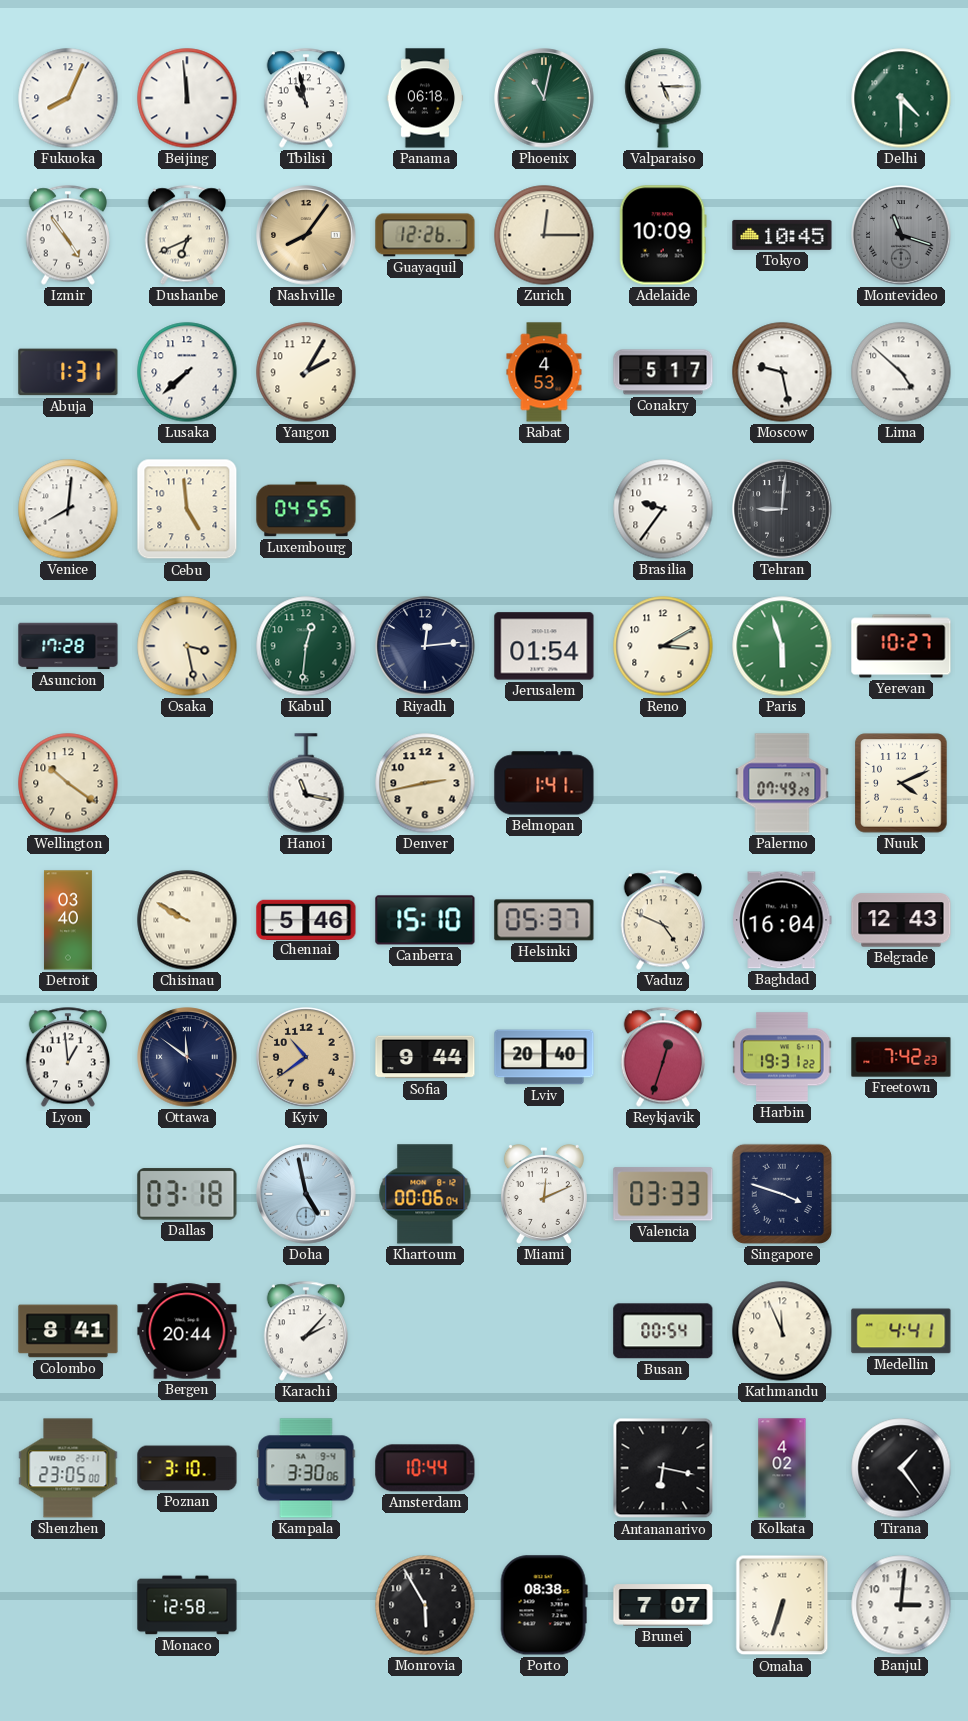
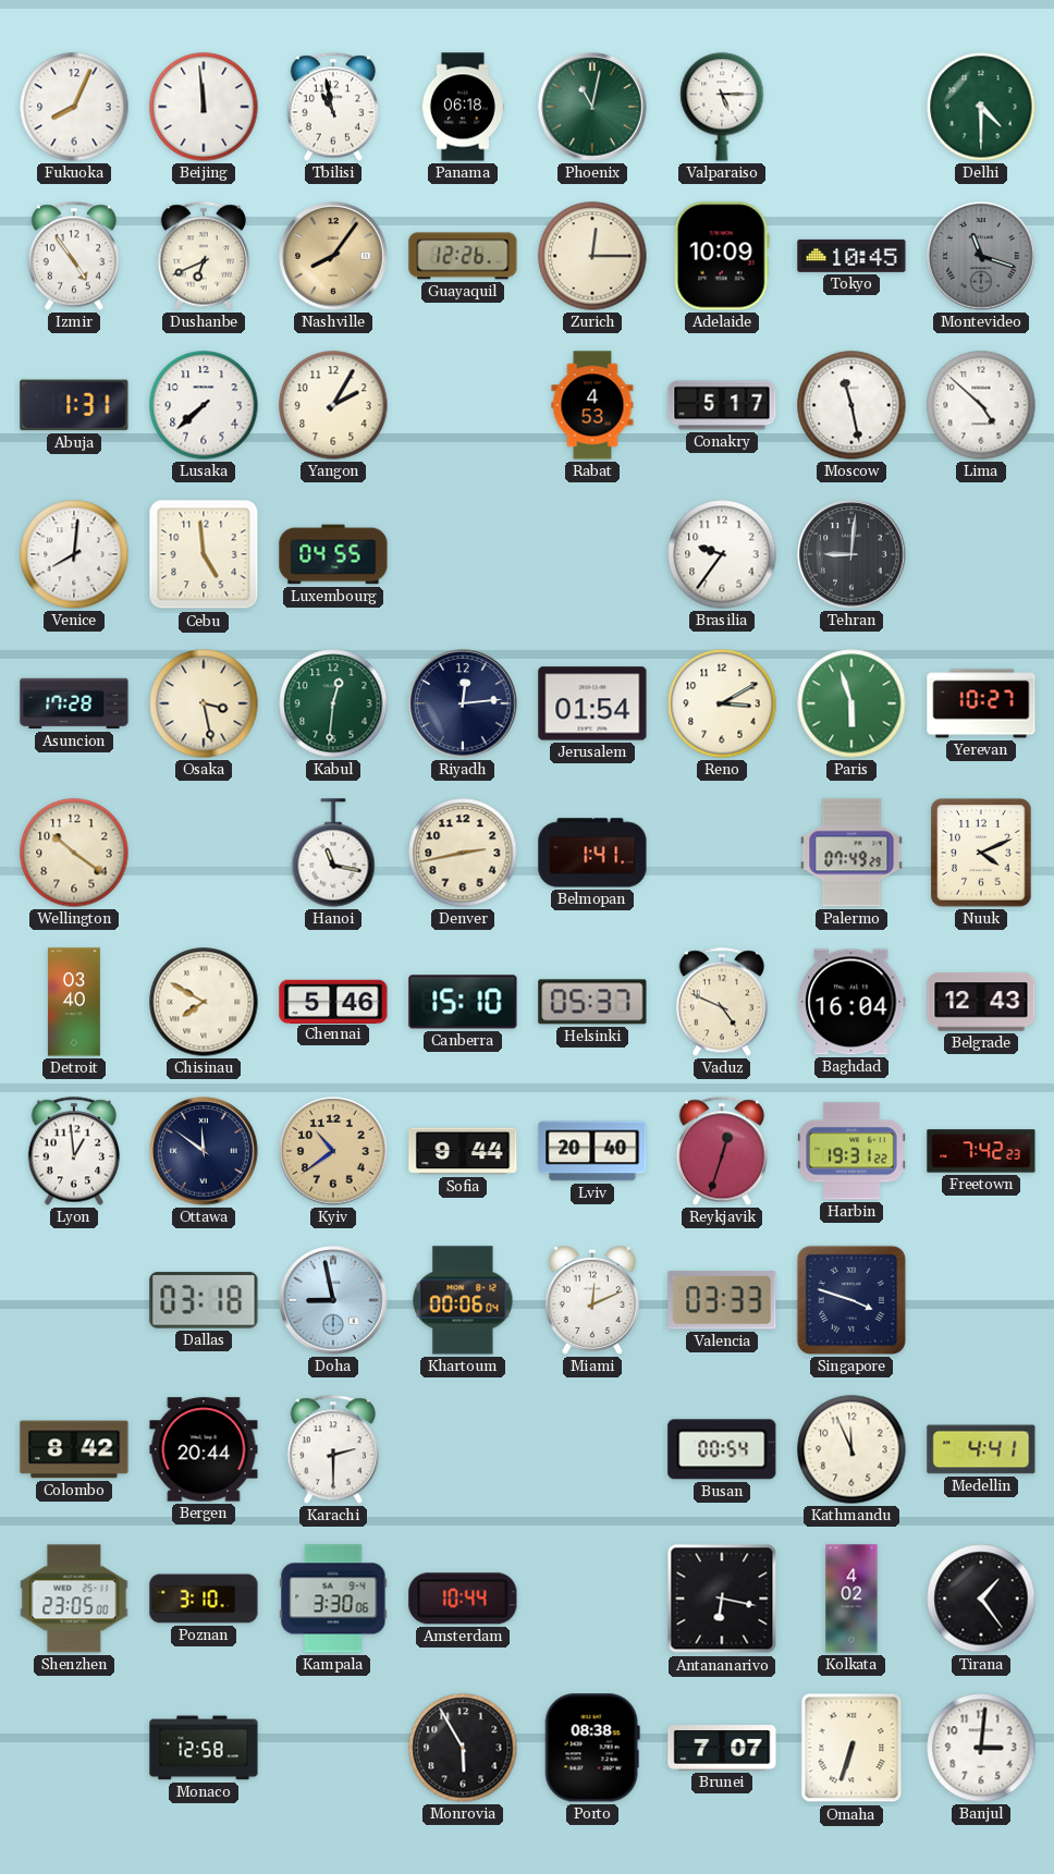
Moscow: 9:28 -> 11:28 (851, 405)
Chisinau: 9:50 -> 7:50 (204, 1002)
Doha: 4:58 -> 8:58 (333, 1300)
Colombo: 8:41 -> 8:42 (74, 1449)
Karachi: 2:07 -> 2:30 (332, 1449)
